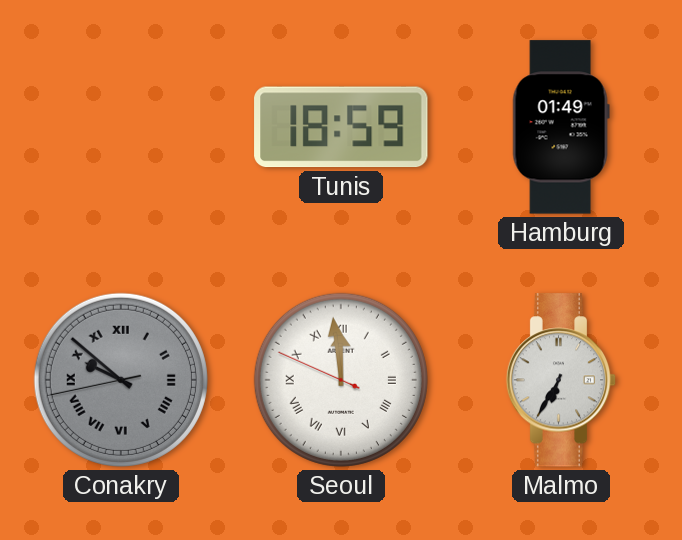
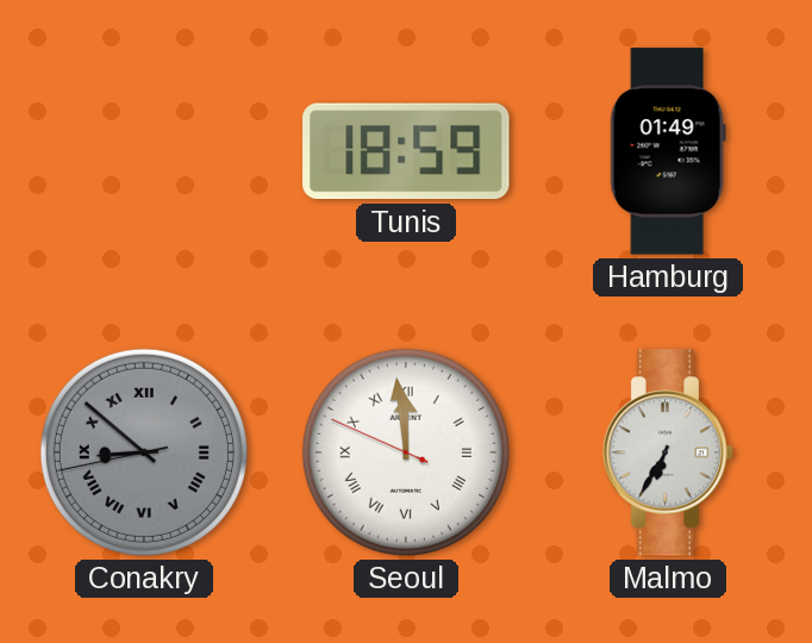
Conakry: 9:51 -> 8:51 (144, 452)
